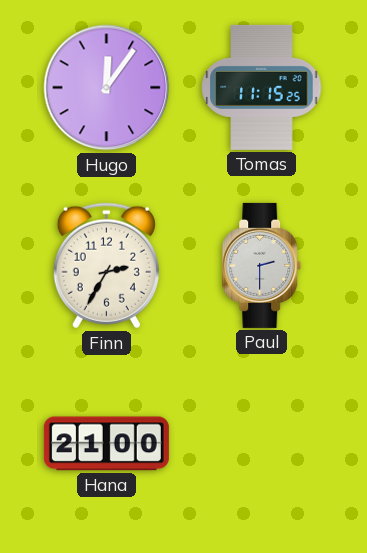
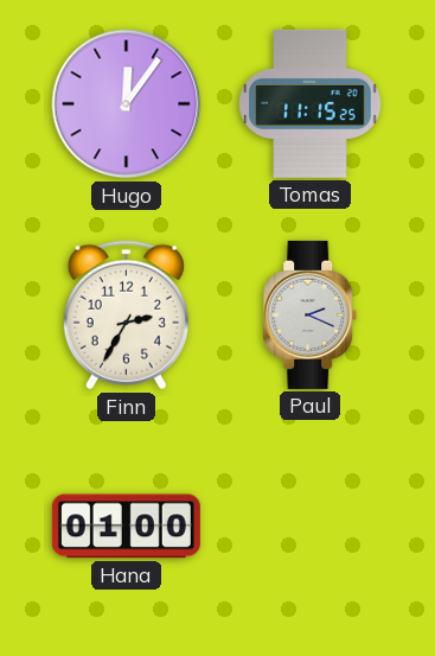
Paul: 2:30 -> 2:19 (311, 314)
Hana: 21:00 -> 01:00 (126, 527)
